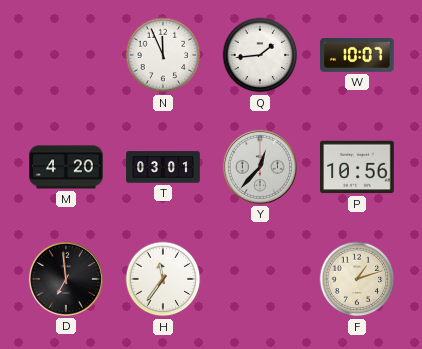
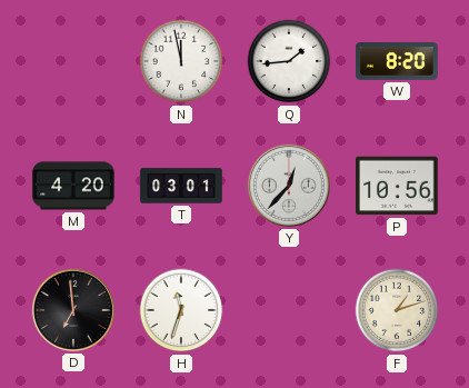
N: 11:56 -> 11:58 (181, 61)
W: 10:07 -> 8:20 (397, 62)
H: 11:36 -> 11:33 (181, 310)
